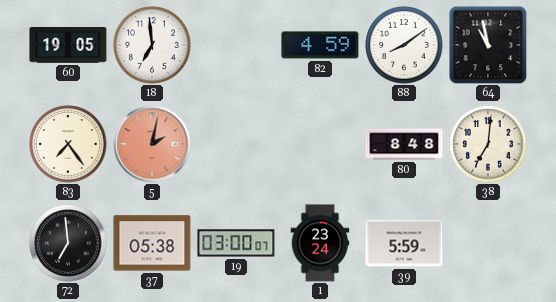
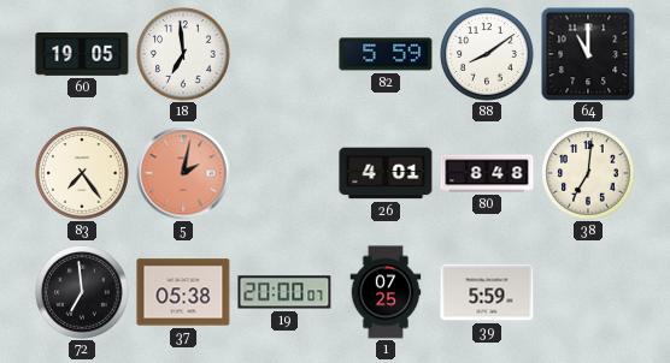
82: 4:59 -> 5:59 (386, 54)
64: 10:58 -> 11:00 (588, 54)
26: none -> 4:01 (386, 173)
19: 03:00 -> 20:00 (284, 292)
1: 23:24 -> 07:25 (386, 292)
